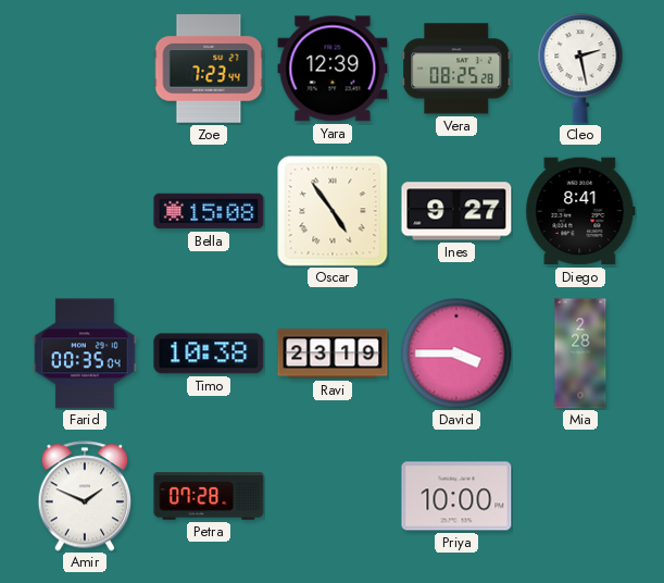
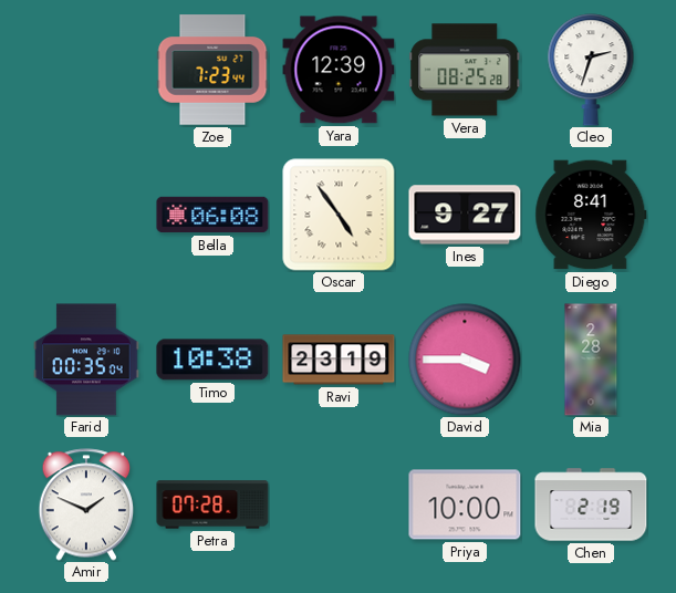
Cleo: 2:28 -> 2:33 (591, 70)
Bella: 15:08 -> 06:08 (212, 215)
Chen: none -> 2:19 (591, 504)
